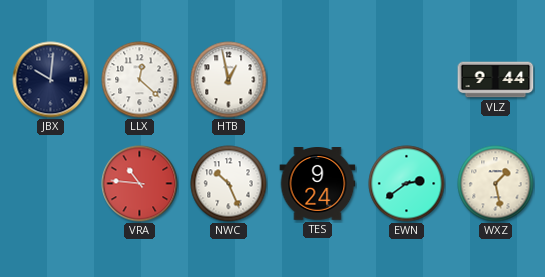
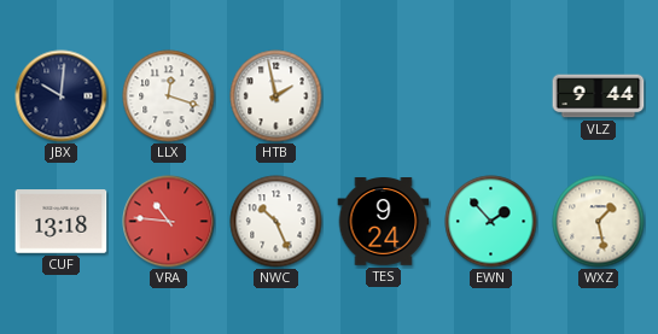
LLX: 12:22 -> 12:18 (169, 96)
HTB: 12:58 -> 1:58 (276, 96)
CUF: none -> 13:18 (62, 222)
EWN: 2:39 -> 1:53 (491, 222)
